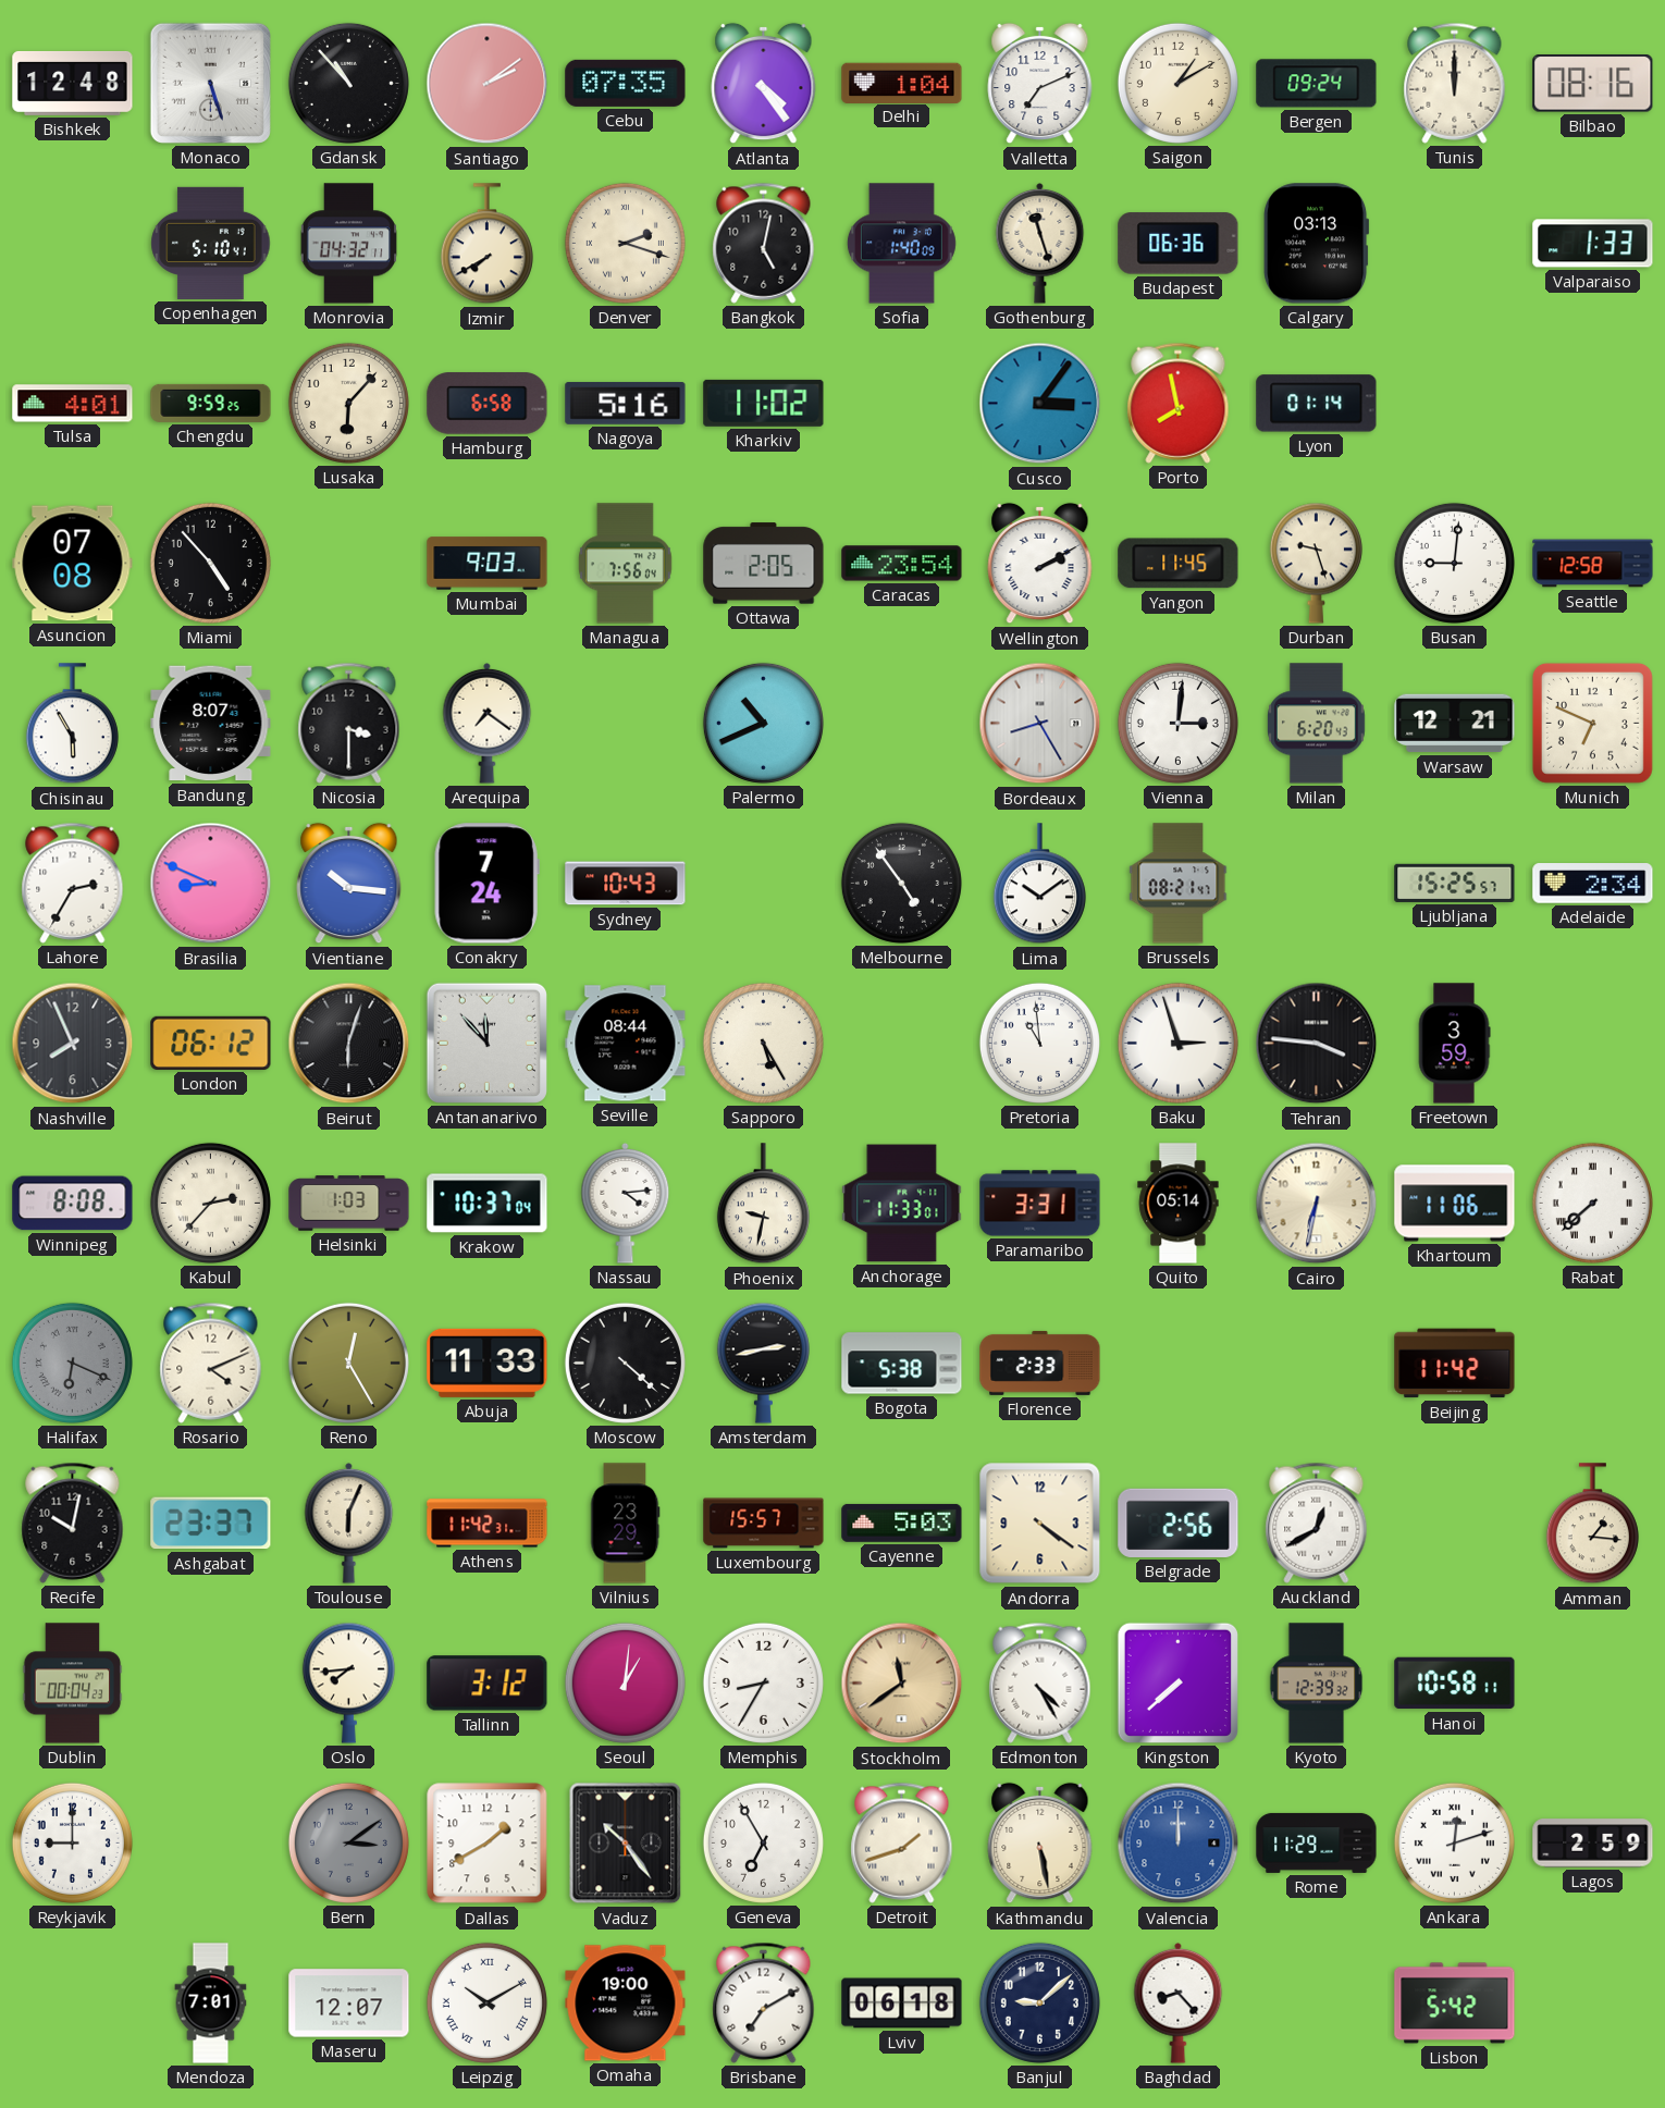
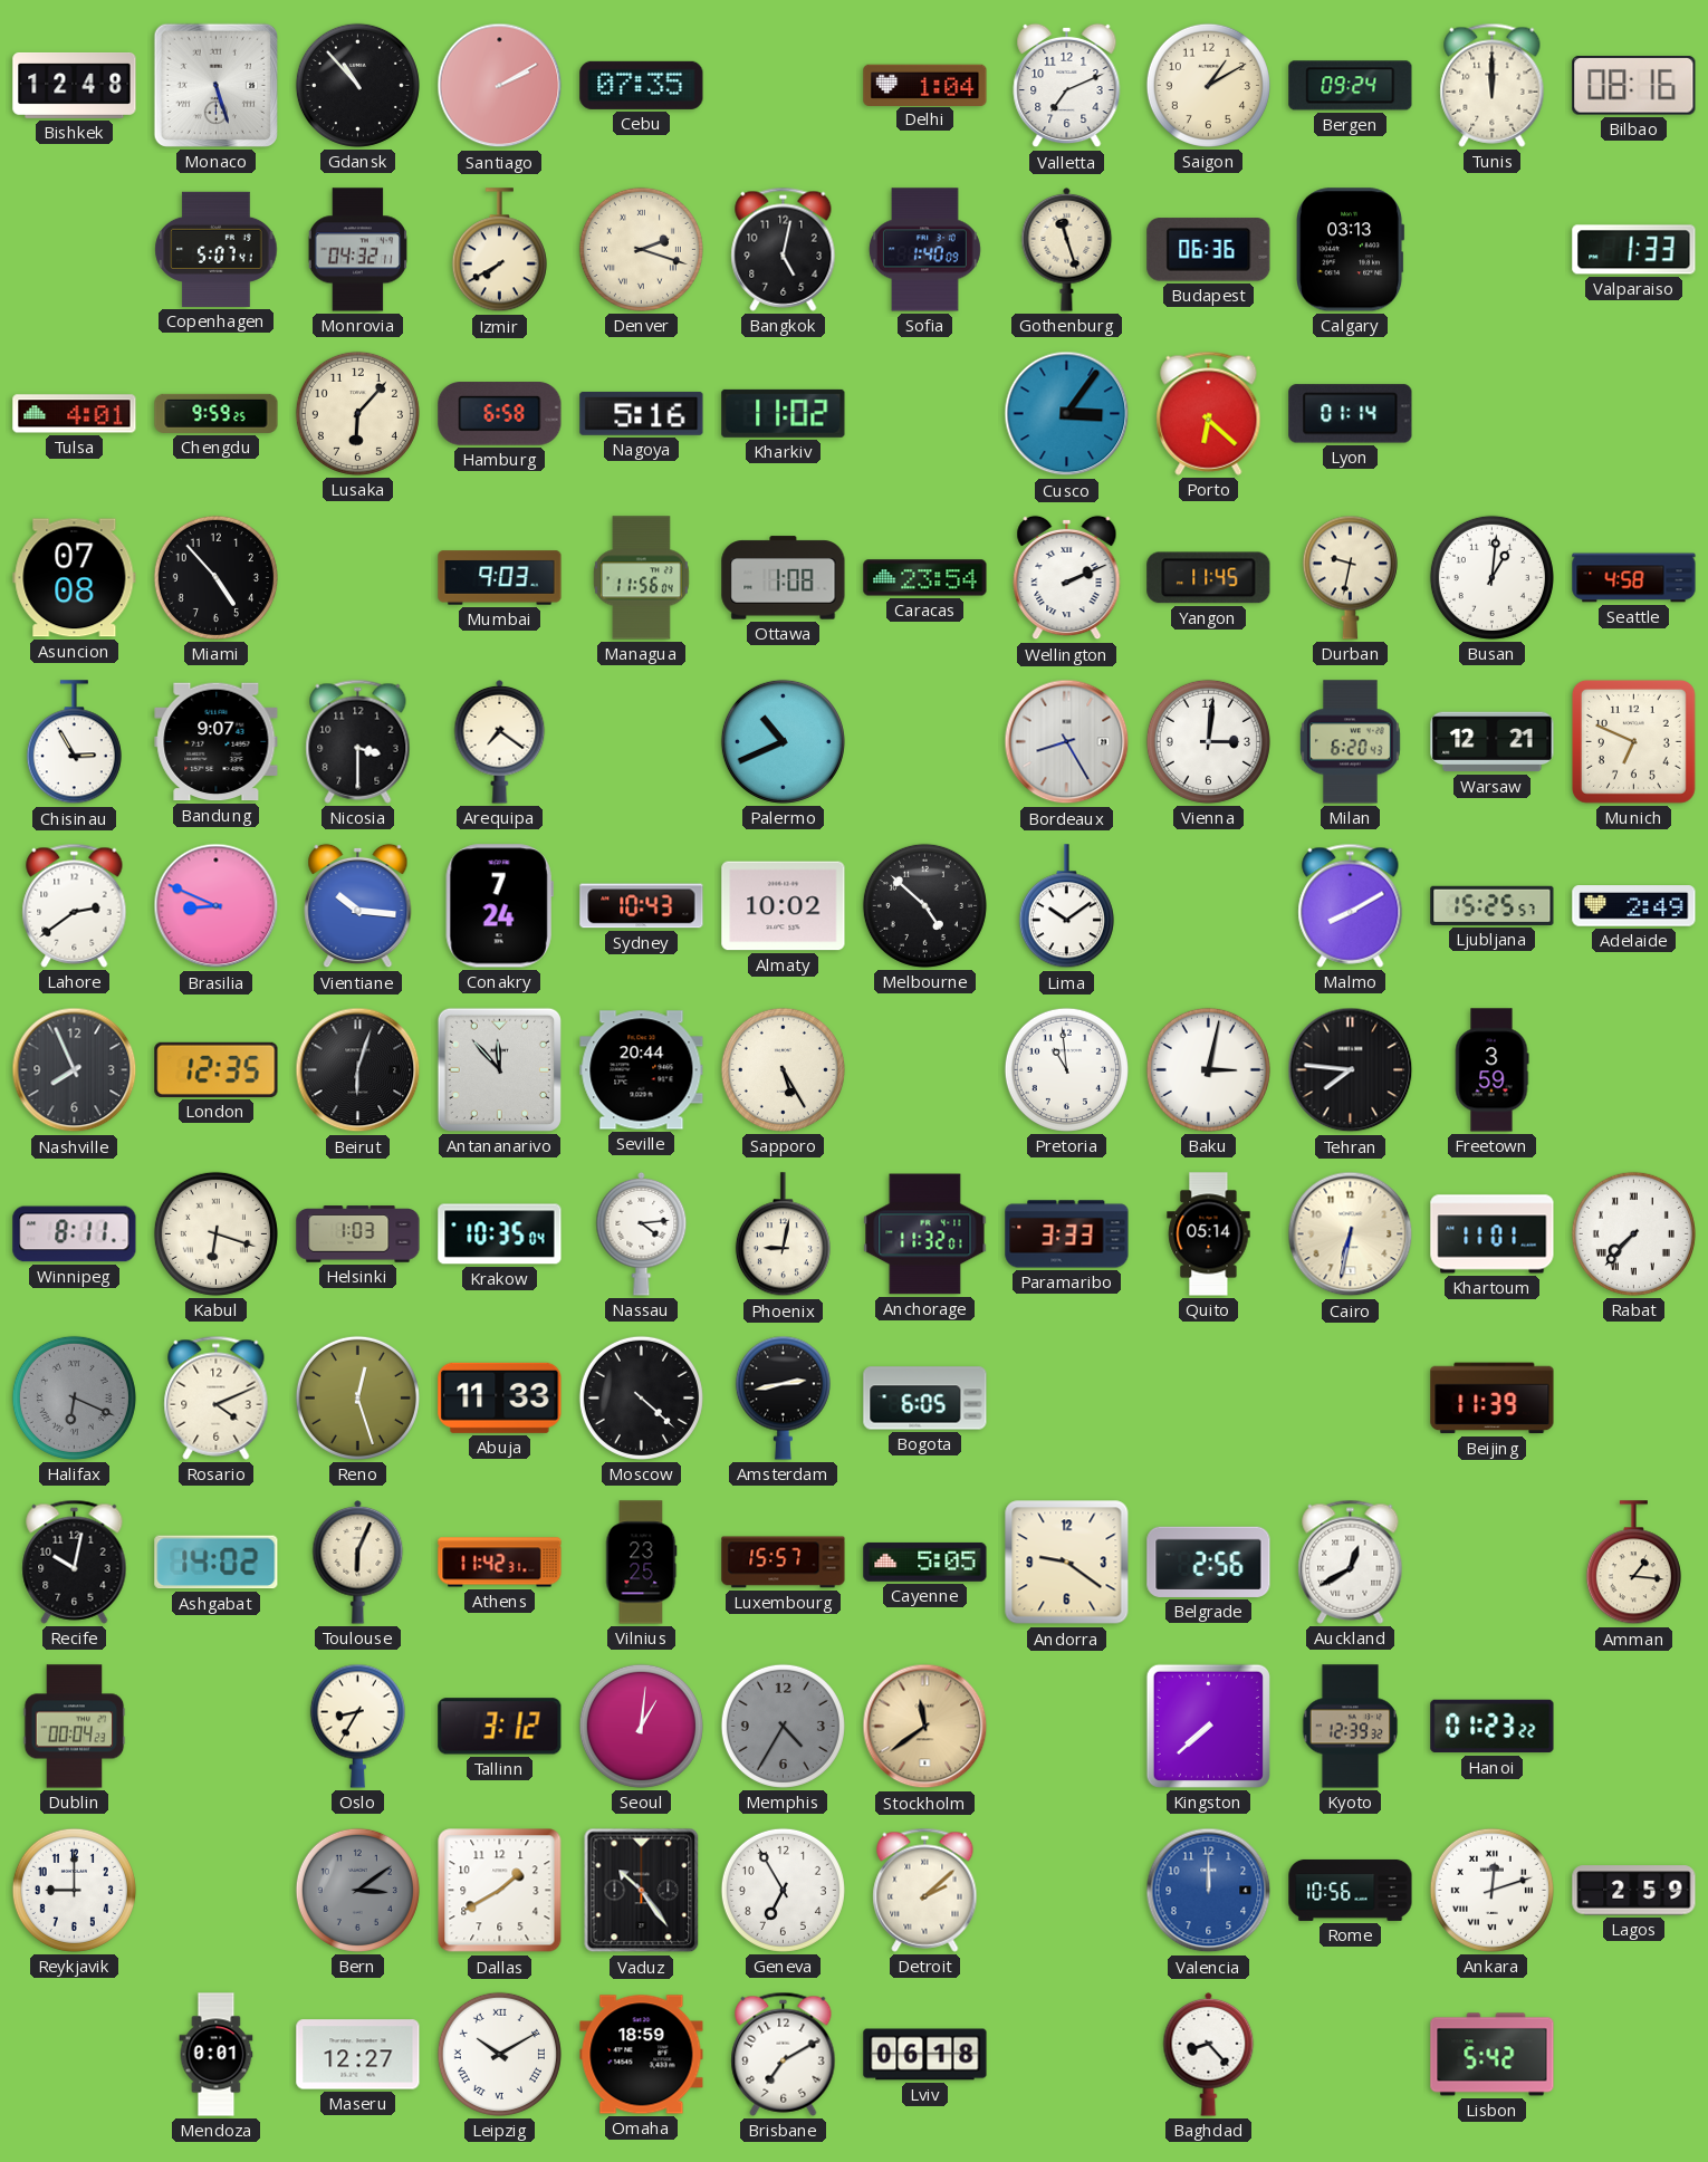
Santiago: 2:09 -> 2:10 (500, 86)
Atlanta: 4:24 -> none (764, 84)
Copenhagen: 5:10 -> 5:07 (217, 249)
Porto: 7:58 -> 6:22 (1209, 413)
Managua: 7:56 -> 11:56 (641, 578)
Ottawa: 2:05 -> 1:08 (784, 578)
Wellington: 2:10 -> 2:11 (1067, 578)
Durban: 9:27 -> 9:32 (1350, 577)
Busan: 9:01 -> 1:01 (1491, 577)
Seattle: 12:58 -> 4:58 (1634, 578)
Chisinau: 5:55 -> 2:55 (74, 742)
Bandung: 8:07 -> 9:07 (217, 742)
Lahore: 2:35 -> 2:39 (75, 905)
Almaty: none -> 10:02 (784, 906)
Melbourne: 4:54 -> 4:52 (924, 905)
Brussels: 08:21 -> none (1179, 884)
Malmo: none -> 8:10 (1351, 905)
Adelaide: 2:34 -> 2:49 (1634, 906)
London: 06:12 -> 12:35 (217, 1069)
Seville: 08:44 -> 20:44 (642, 1070)
Baku: 2:57 -> 3:02 (1208, 1069)
Tehran: 3:46 -> 7:46 (1351, 1070)
Winnipeg: 8:08 -> 8:11 (75, 1234)
Kabul: 2:37 -> 6:18 (215, 1233)
Krakow: 10:37 -> 10:35 (500, 1234)
Phoenix: 9:32 -> 9:02 (783, 1234)
Anchorage: 11:33 -> 11:32 (925, 1234)
Paramaribo: 3:31 -> 3:33 (1067, 1234)
Khartoum: 11:06 -> 11:01 (1493, 1234)
Rabat: 7:38 -> 7:37 (1633, 1233)
Reno: 12:25 -> 12:27 (357, 1397)
Bogota: 5:38 -> 6:05 (925, 1399)
Florence: 2:33 -> none (1040, 1363)
Beijing: 11:42 -> 11:39 (1493, 1399)
Ashgabat: 23:37 -> 14:02 (217, 1563)
Vilnius: 23:29 -> 23:25 (641, 1563)
Cayenne: 5:03 -> 5:05 (925, 1562)
Andorra: 4:21 -> 9:21 (1067, 1563)
Oslo: 7:44 -> 8:35 (357, 1726)
Memphis: 8:35 -> 4:35 (783, 1726)
Memphis dial: white -> grey (783, 1726)
Edmonton: 4:25 -> none (1040, 1682)
Hanoi: 10:58 -> 01:23 (1493, 1727)
Detroit: 1:42 -> 2:08 (925, 1890)
Kathmandu: 5:28 -> none (1040, 1844)
Rome: 11:29 -> 10:56 (1351, 1890)
Mendoza: 7:01 -> 0:01 (217, 2055)
Maseru: 12:07 -> 12:27 (358, 2055)
Omaha: 19:00 -> 18:59 (642, 2055)
Banjul: 9:08 -> none (1039, 2002)
